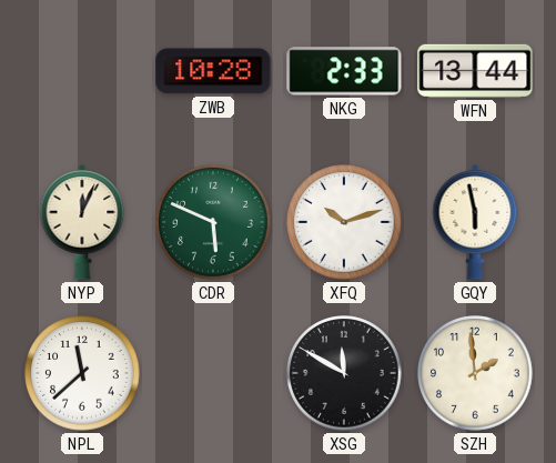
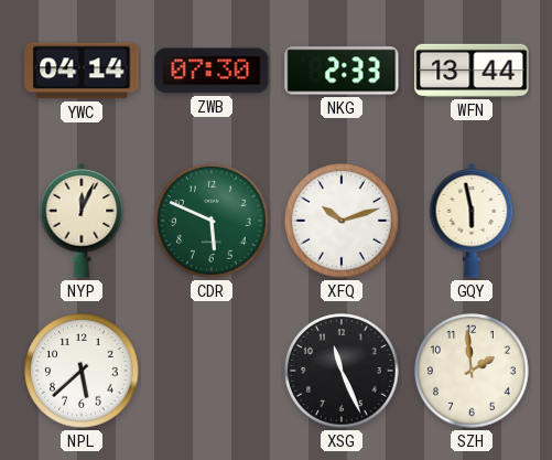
YWC: none -> 04:14 (82, 71)
ZWB: 10:28 -> 07:30 (212, 71)
NPL: 11:38 -> 5:38 (82, 371)
XSG: 11:50 -> 11:26 (342, 371)
